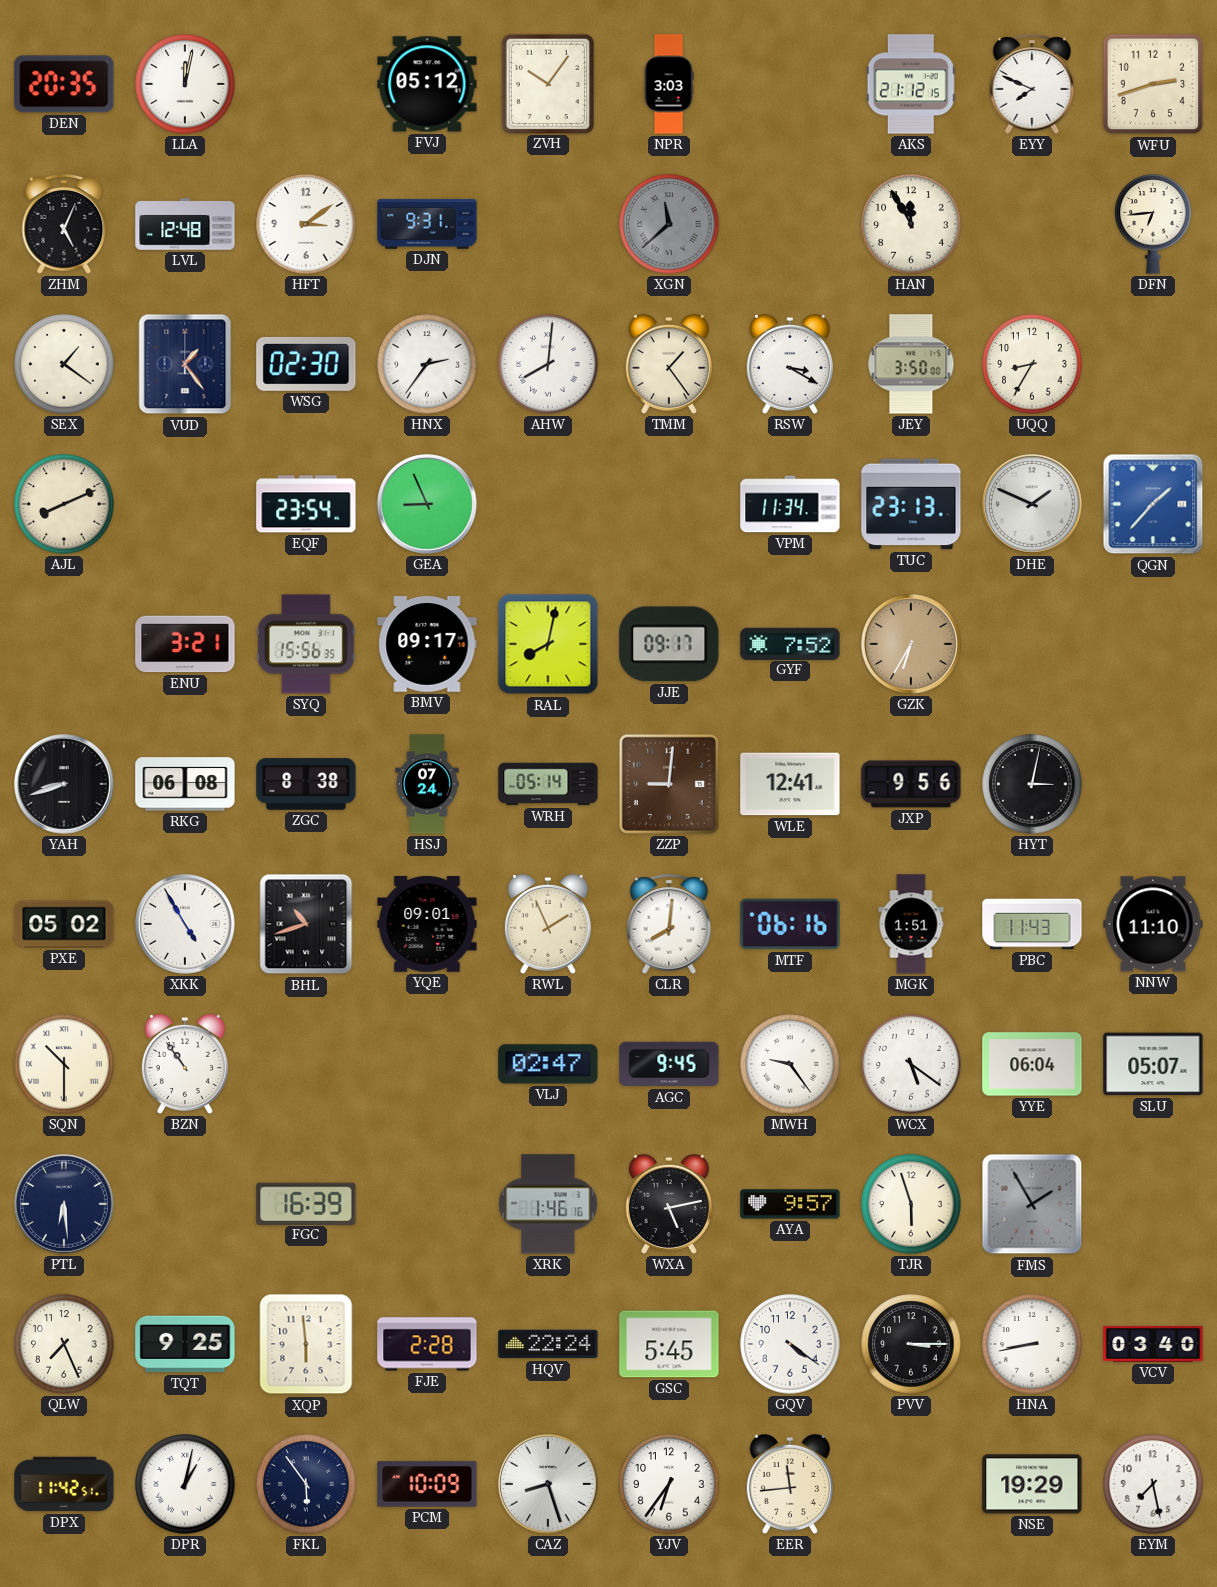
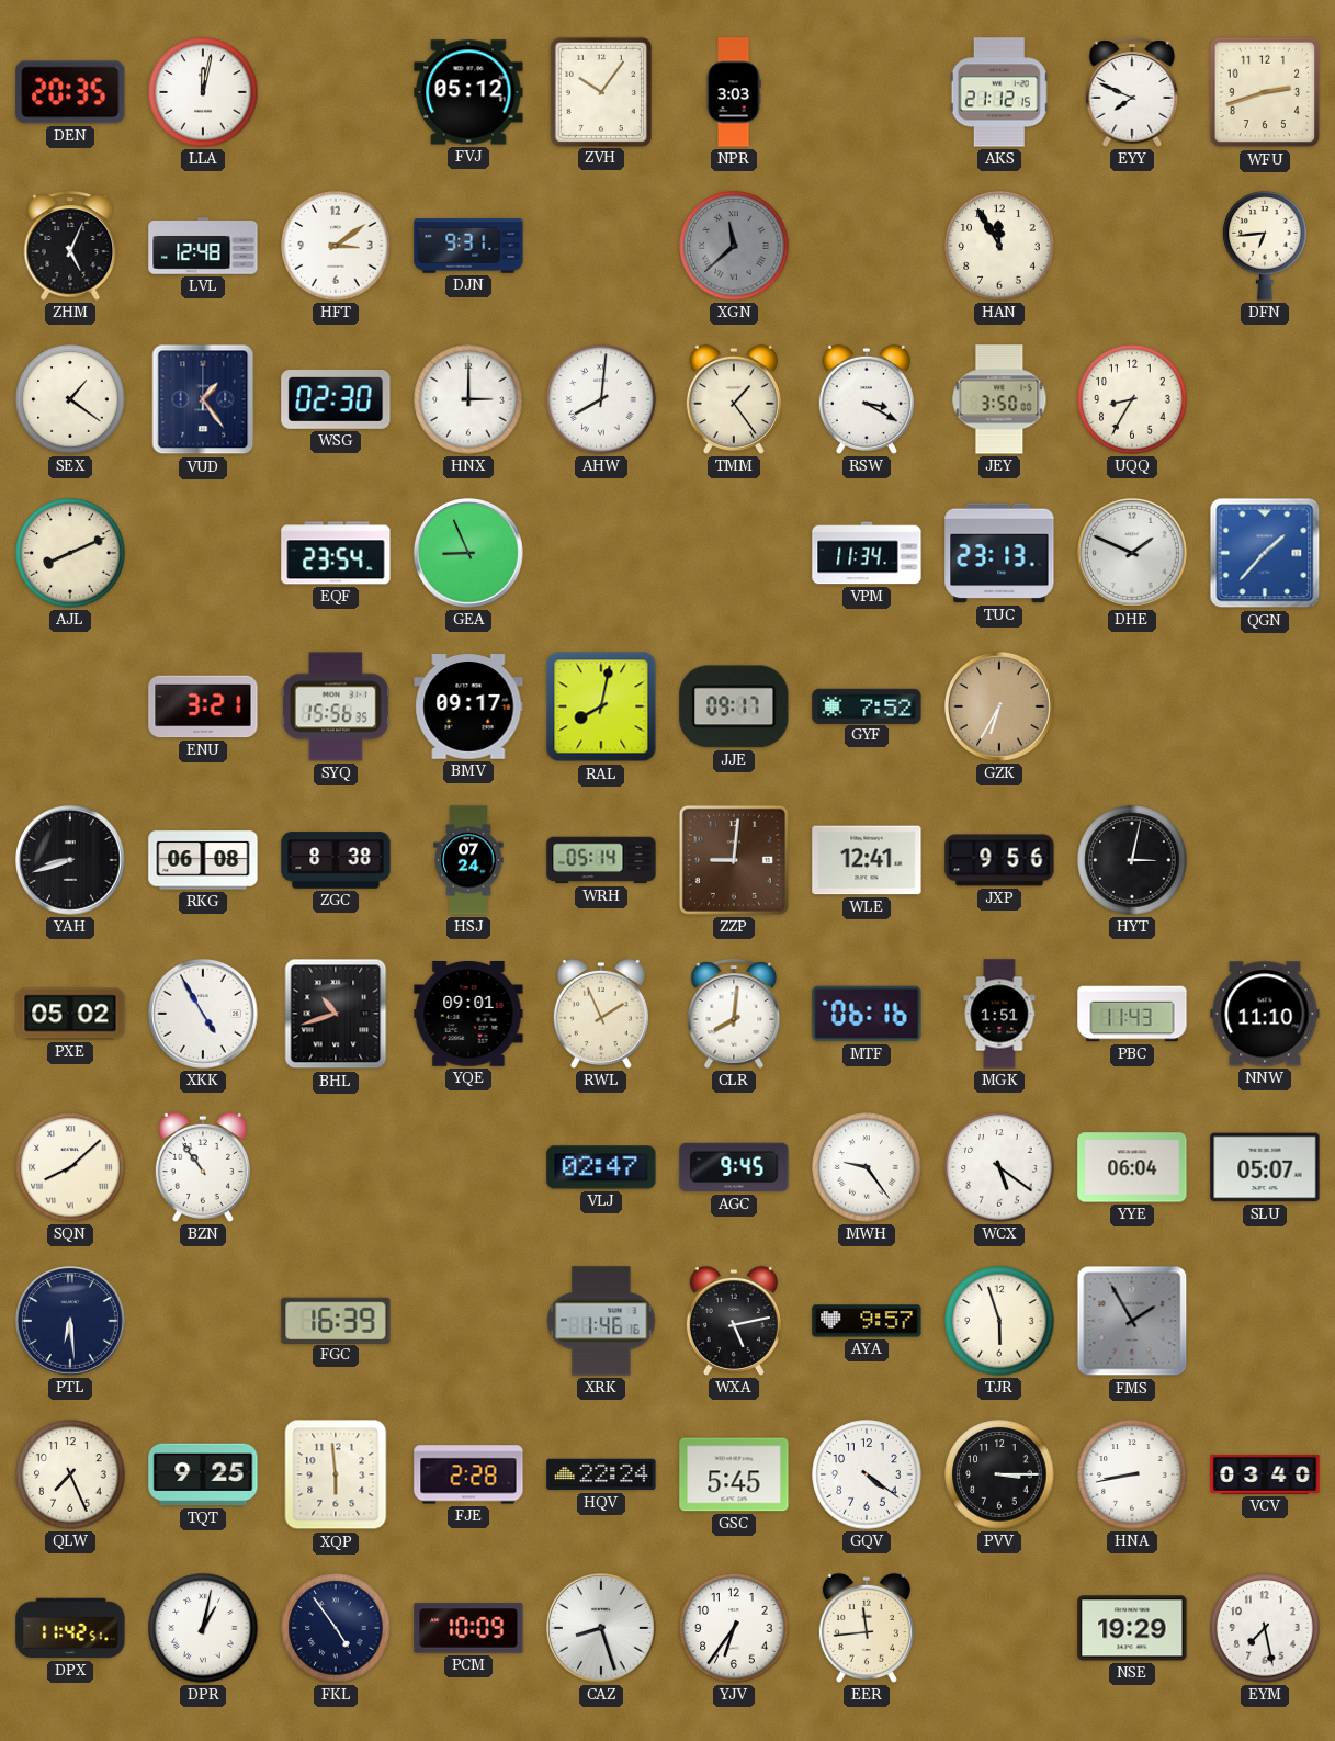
HNX: 2:36 -> 3:00 (468, 399)
SQN: 10:30 -> 8:08 (70, 1167)
FKL: 5:54 -> 4:54 (336, 1628)
